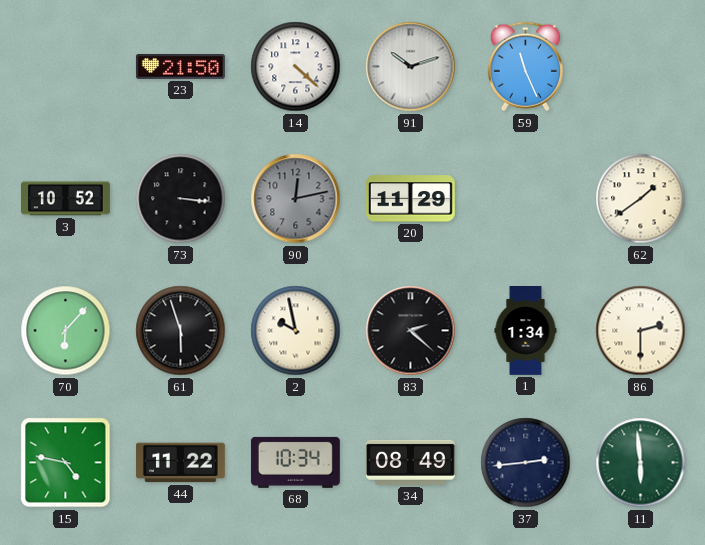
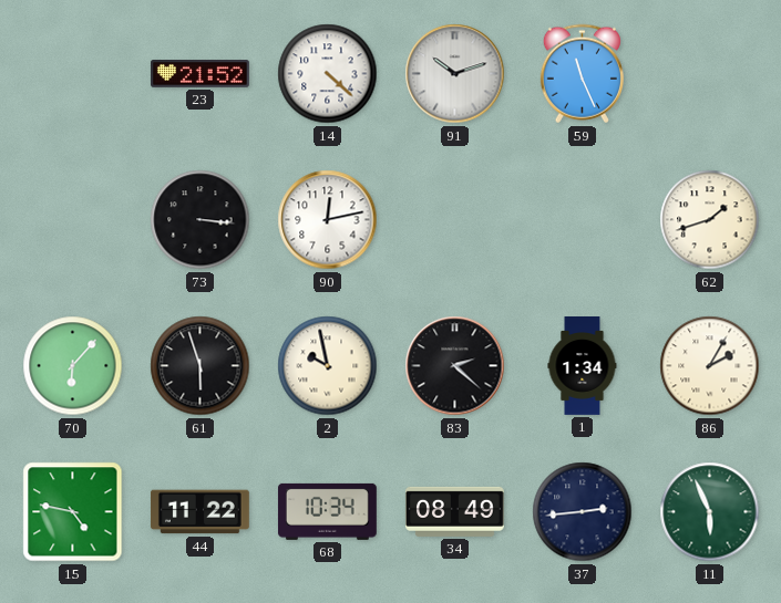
23: 21:50 -> 21:52 (199, 74)
3: 10:52 -> none (66, 199)
90 dial: grey -> white (328, 220)
20: 11:29 -> none (410, 199)
62: 1:39 -> 1:42 (710, 220)
86: 2:30 -> 2:05 (710, 366)
11: 5:59 -> 5:56 (710, 512)
